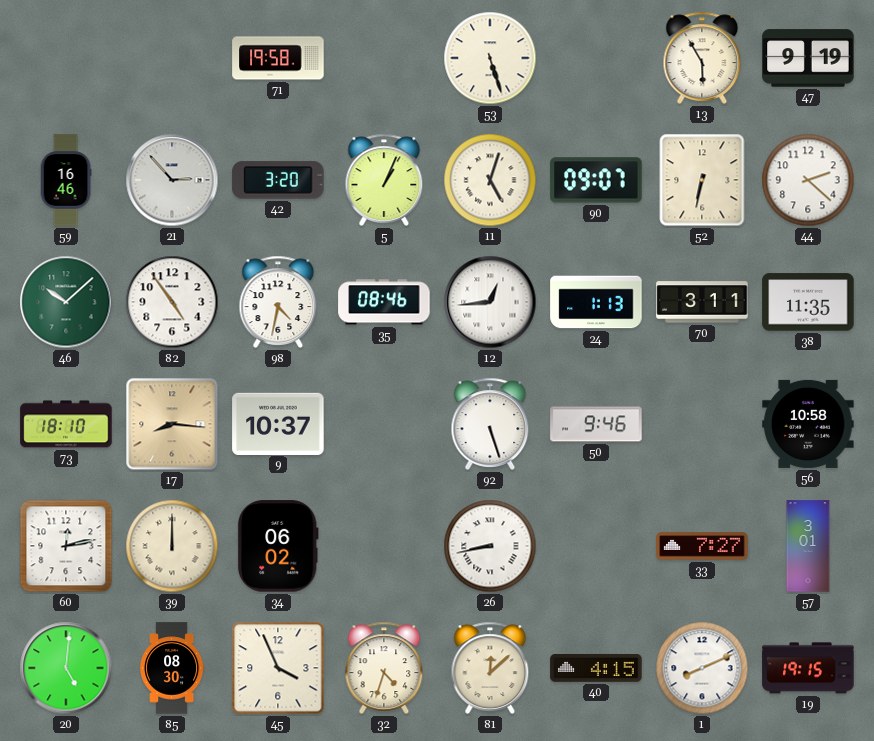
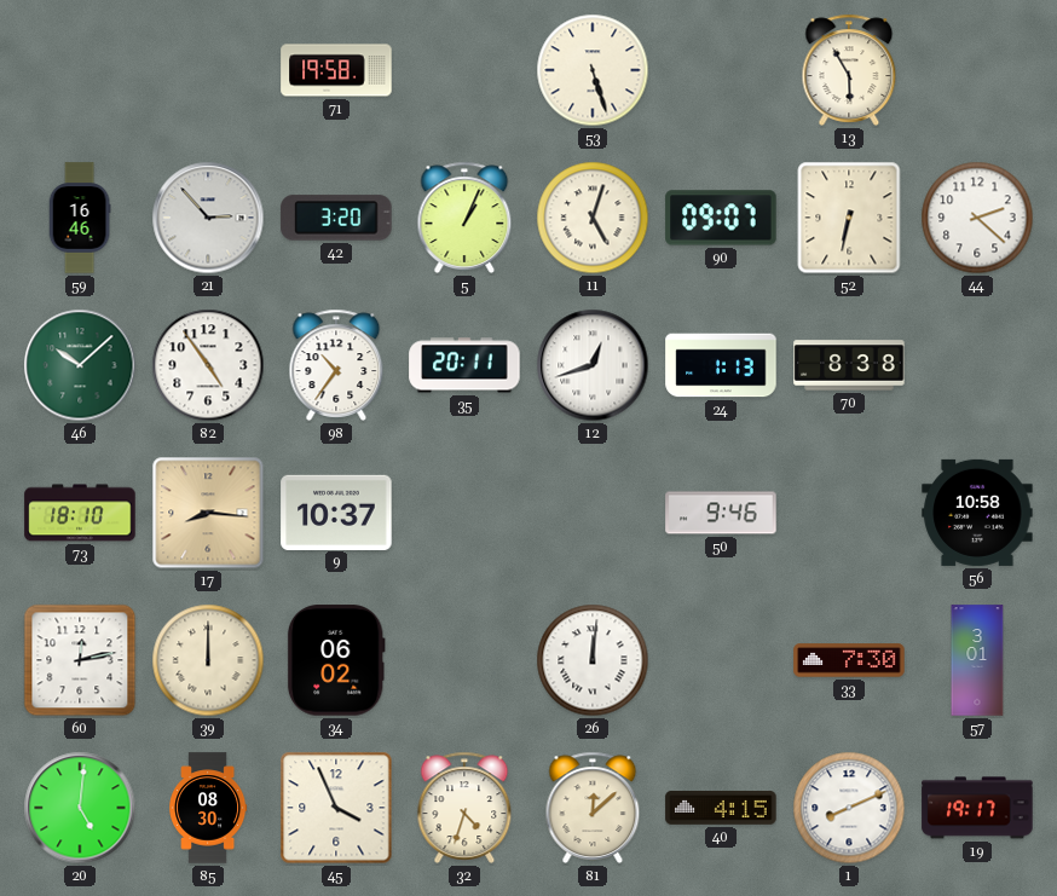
47: 9:19 -> none (808, 58)
98: 4:32 -> 10:36 (336, 365)
35: 08:46 -> 20:11 (464, 365)
12: 12:44 -> 12:42 (593, 365)
70: 3:11 -> 8:38 (849, 365)
38: 11:35 -> none (808, 302)
92: 5:27 -> none (490, 424)
26: 8:43 -> 12:01 (593, 660)
33: 7:27 -> 7:30 (849, 660)
19: 19:15 -> 19:17 (977, 808)
